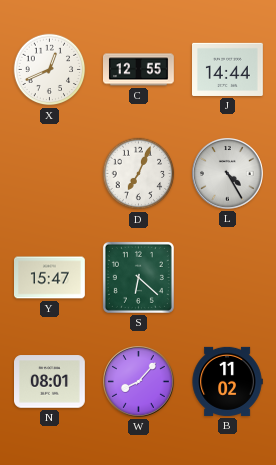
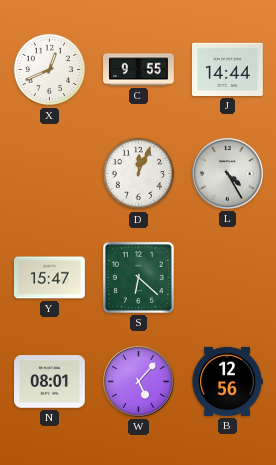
C: 12:55 -> 9:55 (139, 70)
D: 7:04 -> 12:04 (139, 174)
W: 8:07 -> 5:07 (139, 382)
B: 11:02 -> 12:56 (227, 381)
